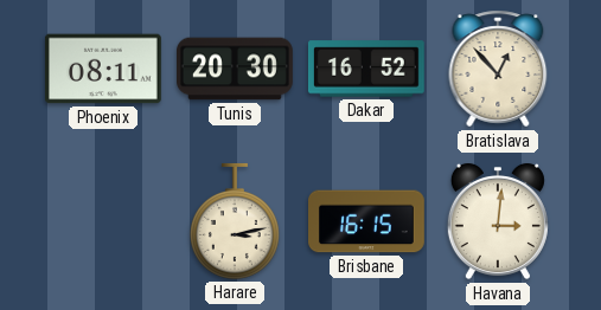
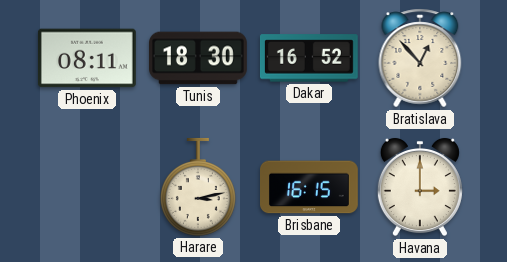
Tunis: 20:30 -> 18:30 (199, 58)
Havana: 3:01 -> 3:00 (420, 187)
